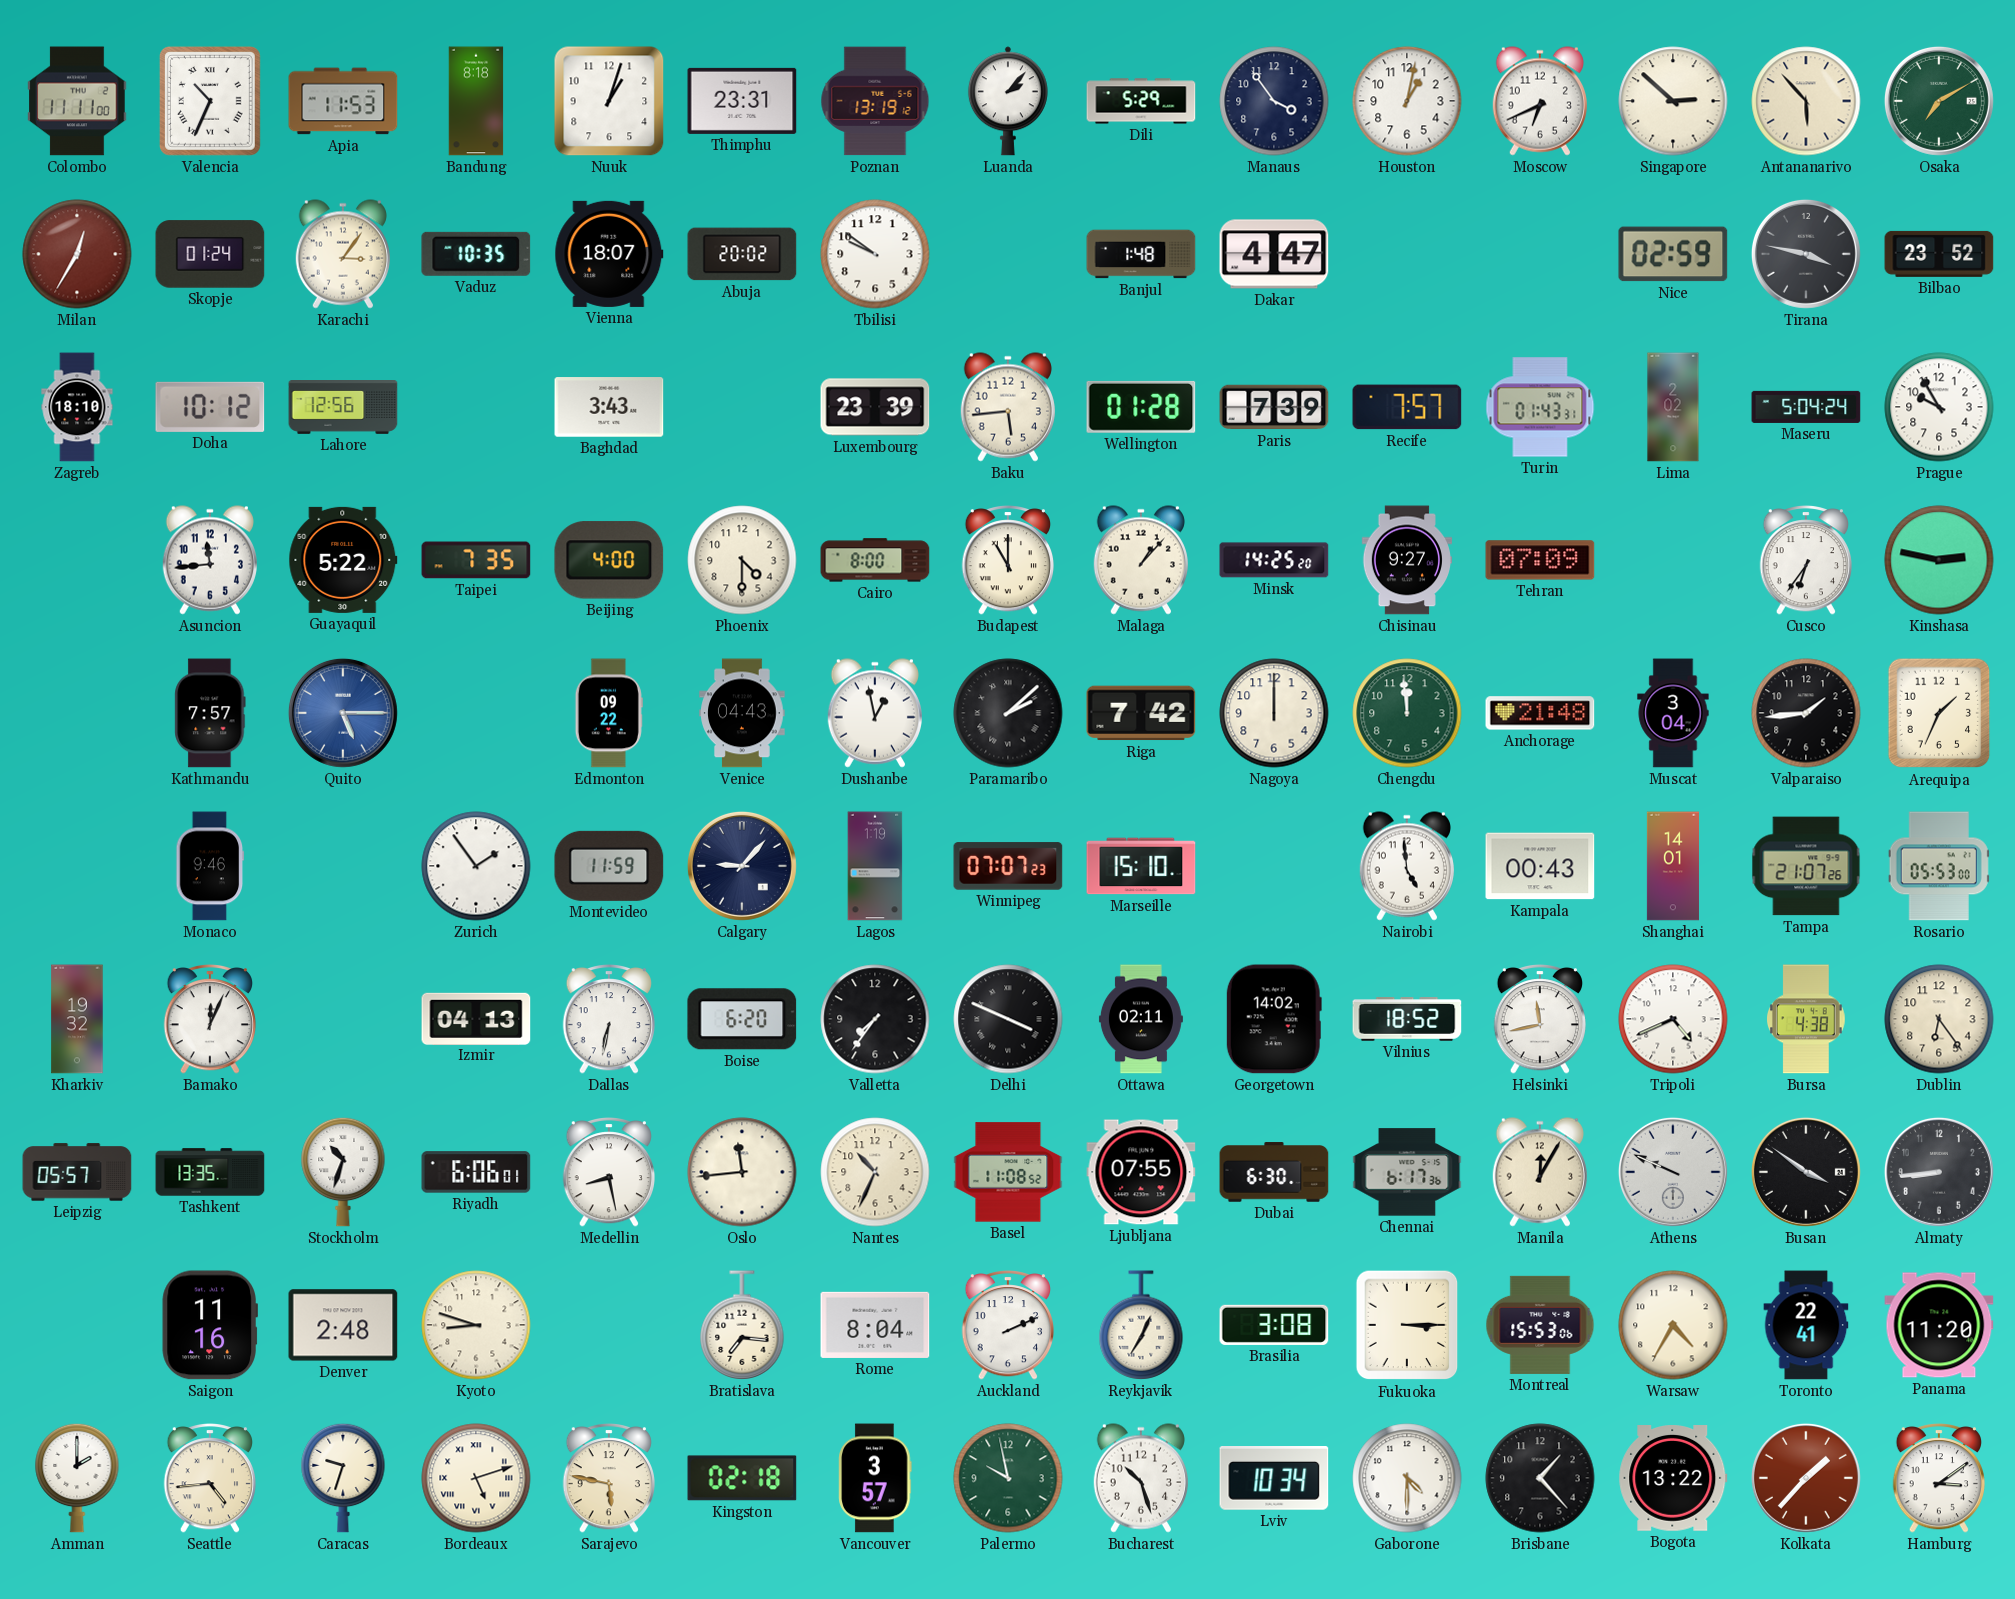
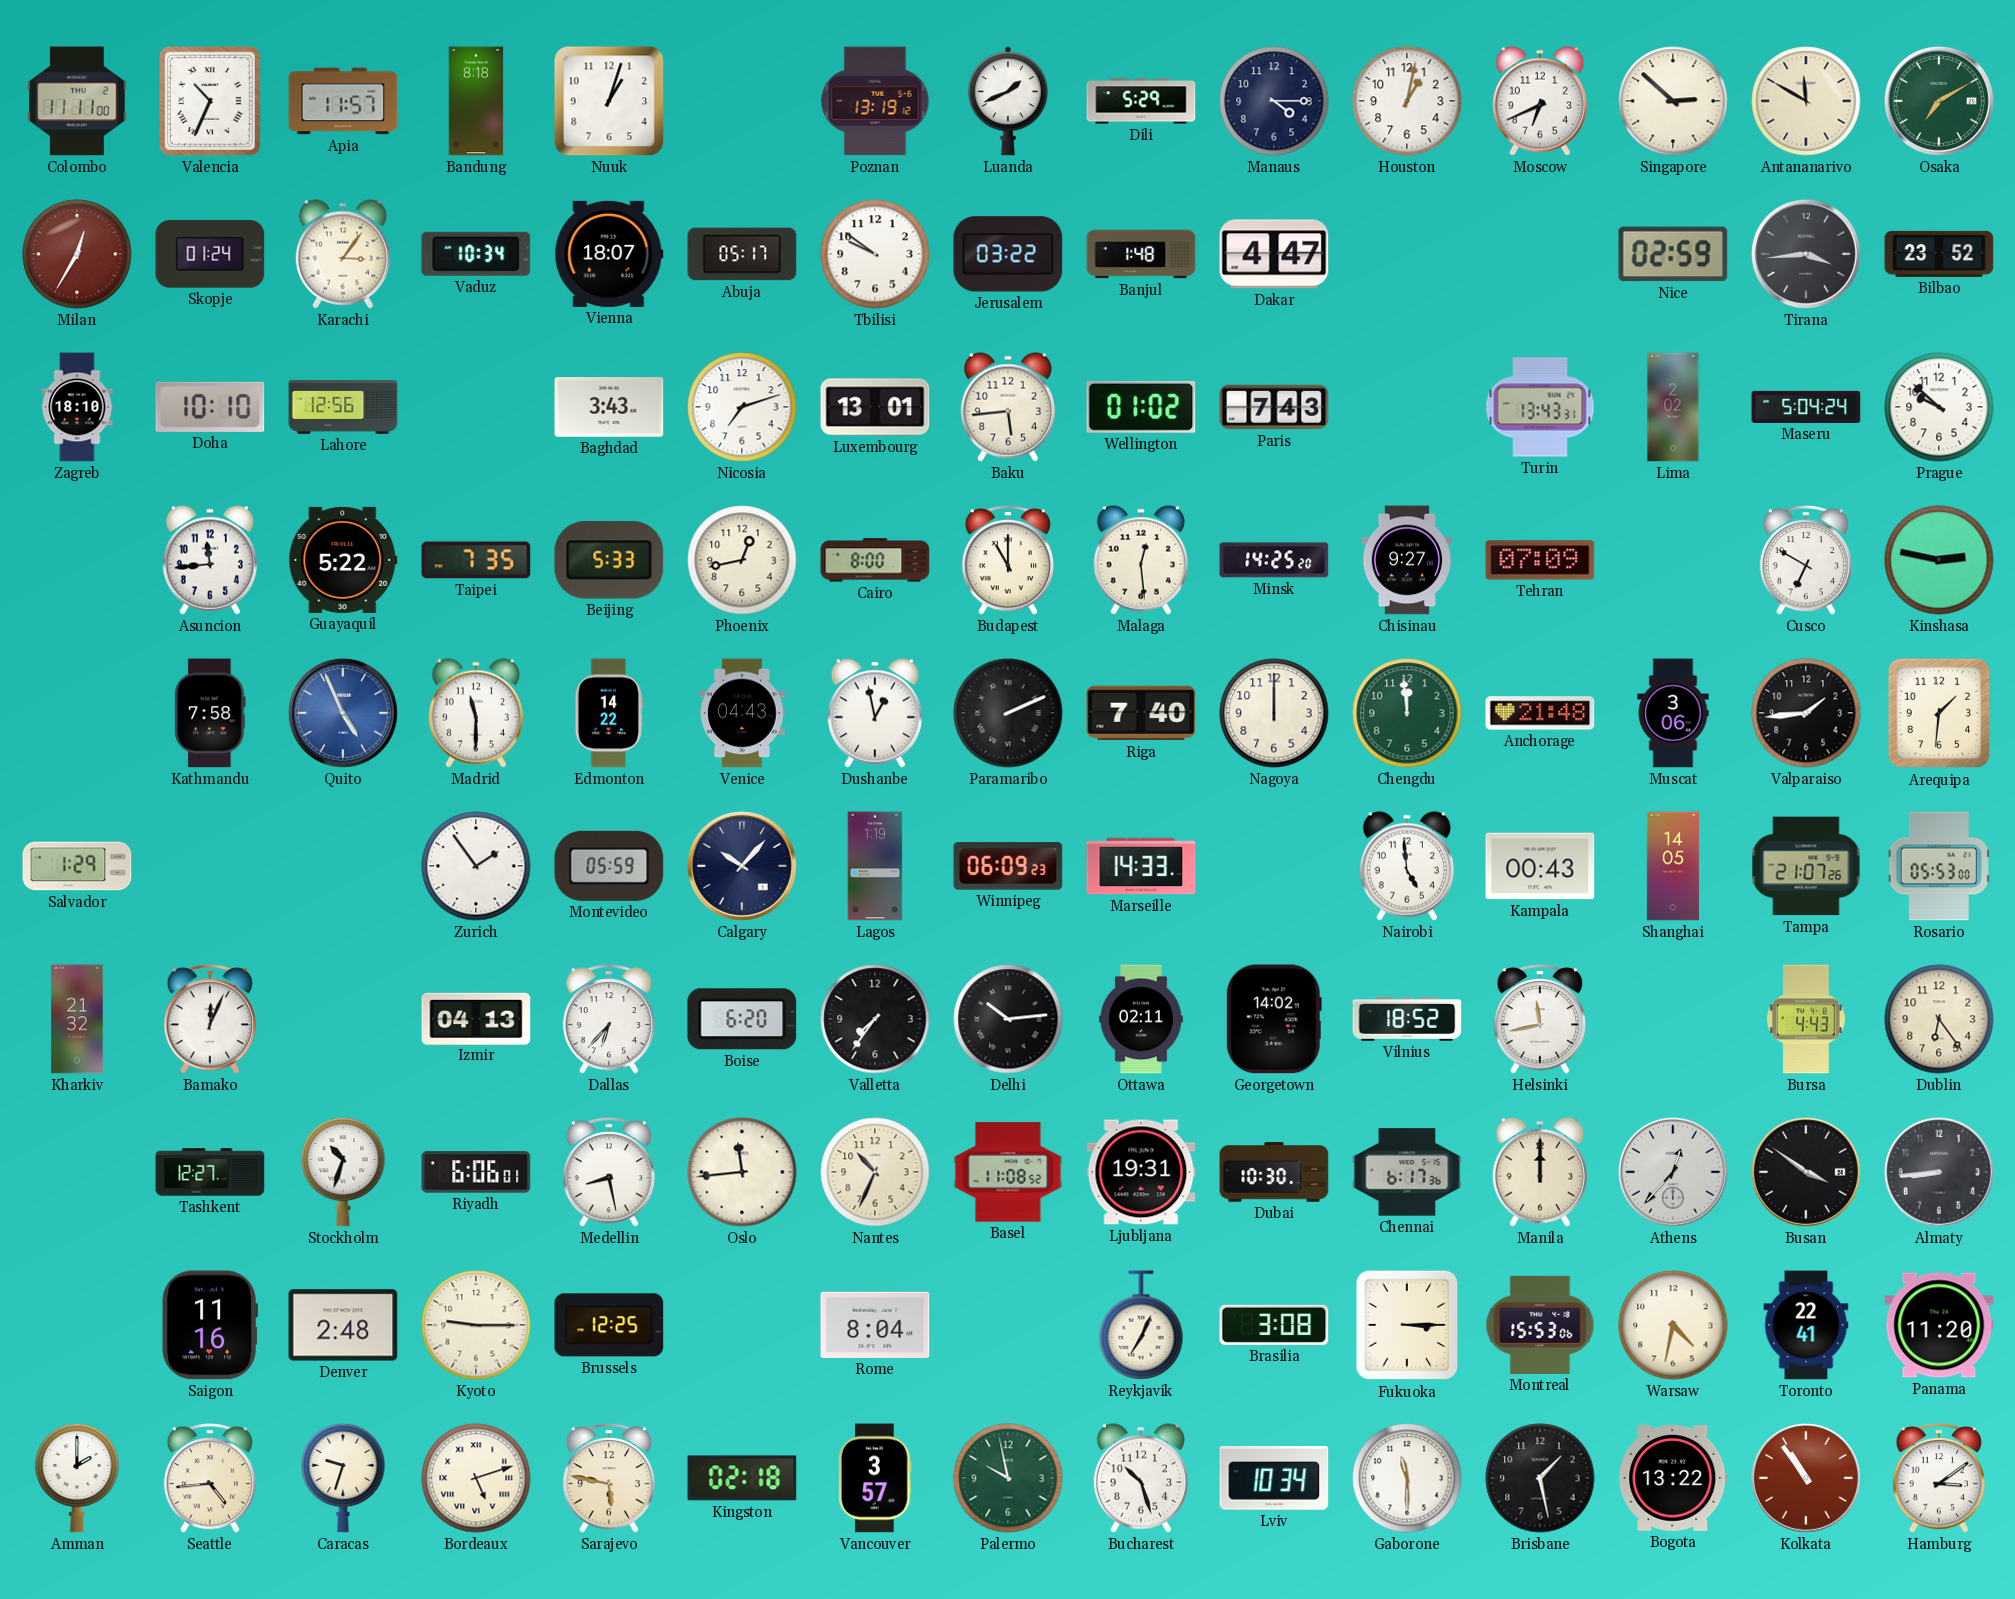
Apia: 11:53 -> 11:57 (343, 101)
Thimphu: 23:31 -> none (742, 101)
Luanda: 2:07 -> 1:41 (1008, 101)
Manaus: 3:54 -> 4:15 (1274, 101)
Antananarivo: 5:53 -> 11:50 (1806, 101)
Vaduz: 10:35 -> 10:34 (476, 254)
Abuja: 20:02 -> 05:17 (742, 254)
Jerusalem: none -> 03:22 (1008, 254)
Tirana: 3:47 -> 3:44 (1806, 254)
Doha: 10:12 -> 10:10 (210, 407)
Nicosia: none -> 7:12 (742, 407)
Luxembourg: 23:39 -> 13:01 (875, 407)
Wellington: 01:28 -> 01:02 (1141, 407)
Paris: 7:39 -> 7:43 (1274, 407)
Recife: 7:57 -> none (1407, 407)
Turin: 01:43 -> 13:43 (1540, 407)
Prague: 9:55 -> 9:52 (1939, 407)
Beijing: 4:00 -> 5:33 (609, 560)
Phoenix: 4:30 -> 12:43 (742, 560)
Malaga: 1:07 -> 12:29 (1141, 560)
Cusco: 6:36 -> 6:50 (1805, 561)
Kathmandu: 7:57 -> 7:58 (210, 713)
Quito: 5:15 -> 4:56 (343, 713)
Madrid: none -> 11:30 (476, 713)
Edmonton: 09:22 -> 14:22 (609, 713)
Paramaribo: 2:08 -> 2:11 (1008, 713)
Riga: 7:42 -> 7:40 (1141, 713)
Muscat: 3:04 -> 3:06 (1673, 713)
Arequipa: 1:34 -> 1:31 (1939, 713)
Salvador: none -> 1:29 (77, 866)
Monaco: 9:46 -> none (210, 866)
Montevideo: 11:59 -> 05:59 (609, 866)
Calgary: 9:07 -> 10:07 (742, 866)
Winnipeg: 07:07 -> 06:09 (1008, 866)
Marseille: 15:10 -> 14:33 (1141, 866)
Shanghai: 14:01 -> 14:05 (1673, 866)
Kharkiv: 19:32 -> 21:32 (77, 1019)
Dallas: 6:32 -> 6:37 (608, 1020)
Delhi: 3:49 -> 10:14 (1008, 1019)
Tripoli: 4:41 -> none (1673, 1019)
Bursa: 4:38 -> 4:43 (1807, 1019)
Leipzig: 05:57 -> none (77, 1172)
Tashkent: 13:35 -> 12:27 (210, 1172)
Ljubljana: 07:55 -> 19:31 (1141, 1172)
Dubai: 6:30 -> 10:30 (1274, 1172)
Manila: 12:05 -> 12:00 (1540, 1172)
Athens: 9:49 -> 12:37 (1673, 1172)
Kyoto: 8:48 -> 9:15 (476, 1325)
Brussels: none -> 12:25 (609, 1325)
Bratislava: 7:16 -> none (742, 1325)
Auckland: 2:11 -> none (1007, 1326)
Warsaw: 4:35 -> 4:32 (1673, 1325)
Gaborone: 4:30 -> 11:30 (1407, 1478)
Brisbane: 1:23 -> 1:28 (1540, 1478)
Kolkata: 1:37 -> 10:54 (1806, 1478)
